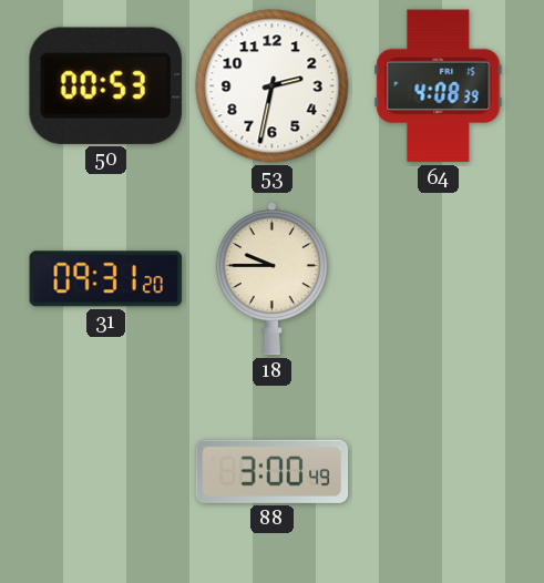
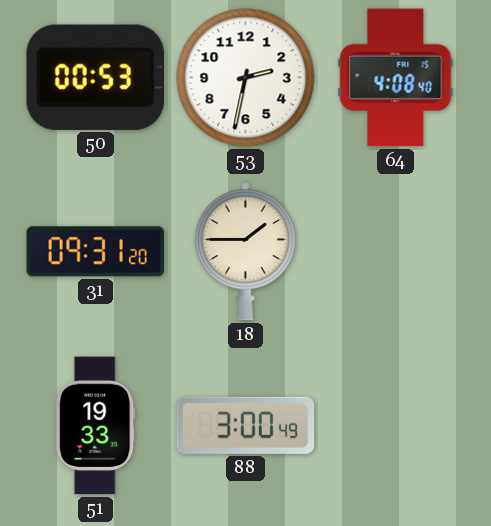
64: 4:08:39 -> 4:08:40 (396, 78)
18: 9:45 -> 1:45 (245, 252)
51: none -> 19:33 (96, 426)
